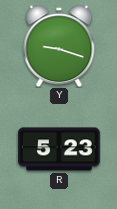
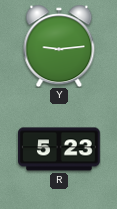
Y: 9:18 -> 9:14 (59, 46)
